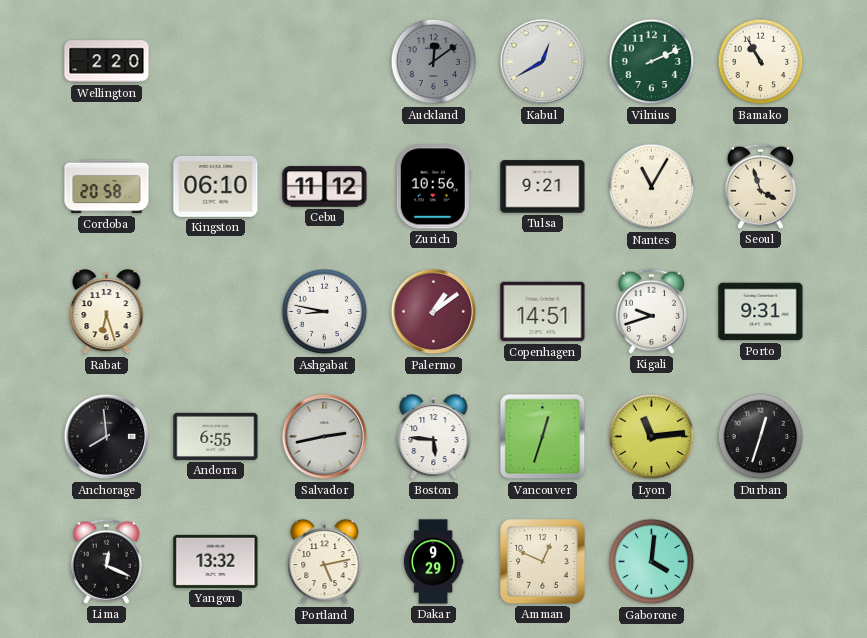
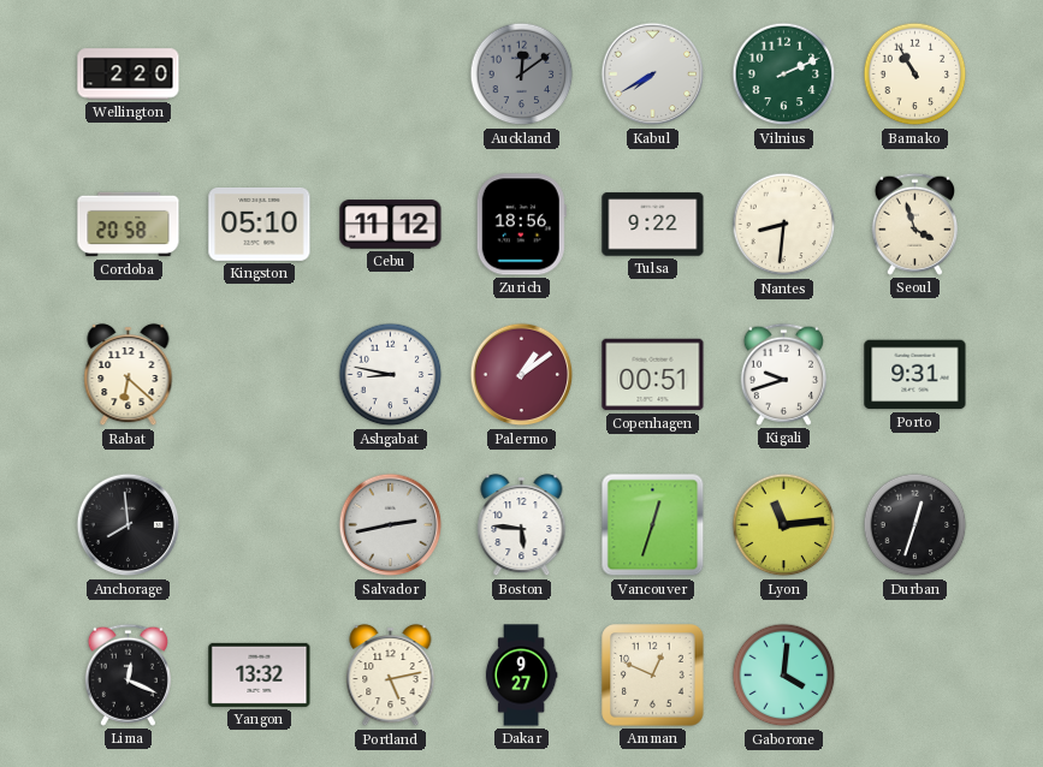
Kabul: 12:40 -> 7:40 (653, 75)
Kingston: 06:10 -> 05:10 (260, 224)
Zurich: 10:56 -> 18:56 (521, 225)
Tulsa: 9:21 -> 9:22 (653, 225)
Nantes: 11:05 -> 8:31 (784, 225)
Rabat: 6:27 -> 6:22 (129, 375)
Copenhagen: 14:51 -> 00:51 (653, 375)
Andorra: 6:55 -> none (216, 436)
Dakar: 9:29 -> 9:27 (521, 676)
